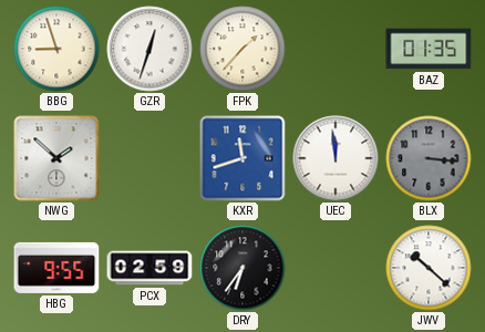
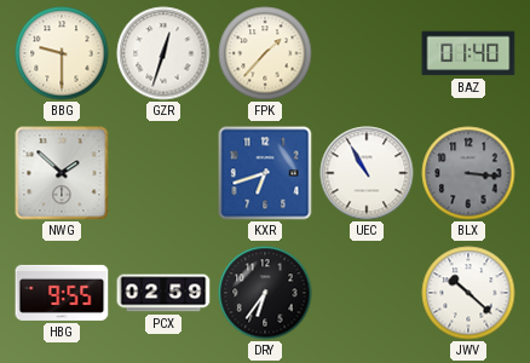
BBG: 8:57 -> 9:30 (62, 53)
BAZ: 01:35 -> 01:40 (468, 53)
KXR: 11:42 -> 6:42 (265, 173)
UEC: 11:59 -> 10:55 (367, 173)
